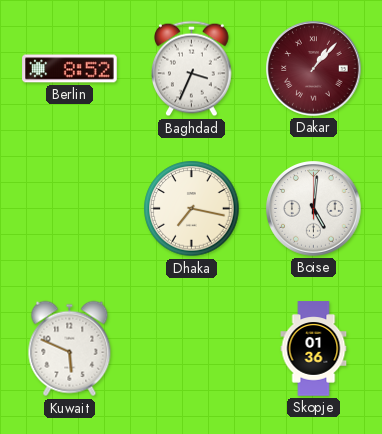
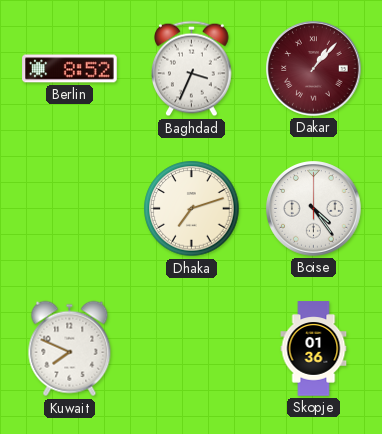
Dhaka: 7:17 -> 7:12 (192, 209)
Boise: 5:01 -> 4:24 (314, 209)
Kuwait: 5:49 -> 7:49 (70, 349)
